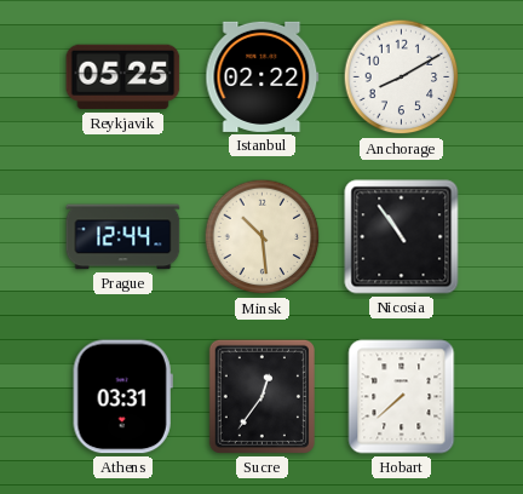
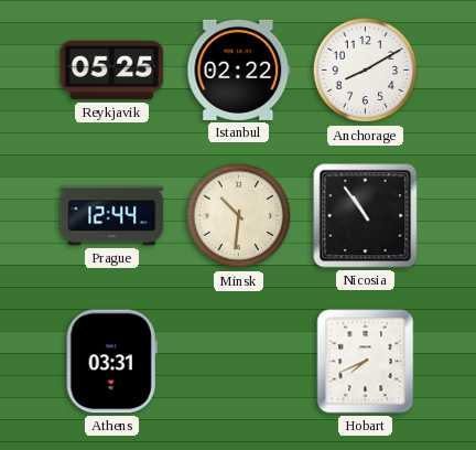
Minsk: 10:29 -> 10:31 (239, 216)
Sucre: 12:36 -> none (261, 396)
Hobart: 7:38 -> 7:41 (366, 362)
